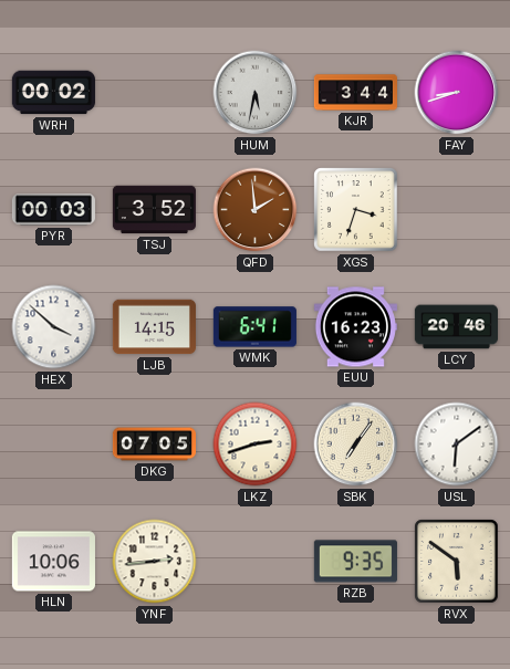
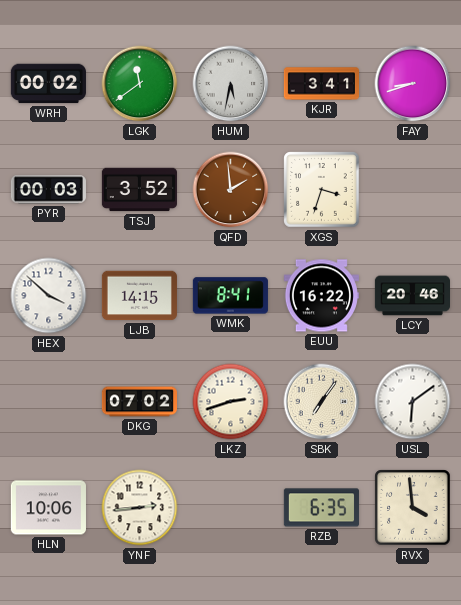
LGK: none -> 11:39 (140, 84)
KJR: 3:44 -> 3:41 (321, 84)
WMK: 6:41 -> 8:41 (230, 296)
EUU: 16:23 -> 16:22 (321, 296)
DKG: 07:05 -> 07:02 (139, 402)
RZB: 9:35 -> 6:35 (321, 508)
RVX: 5:51 -> 3:59 (413, 508)
